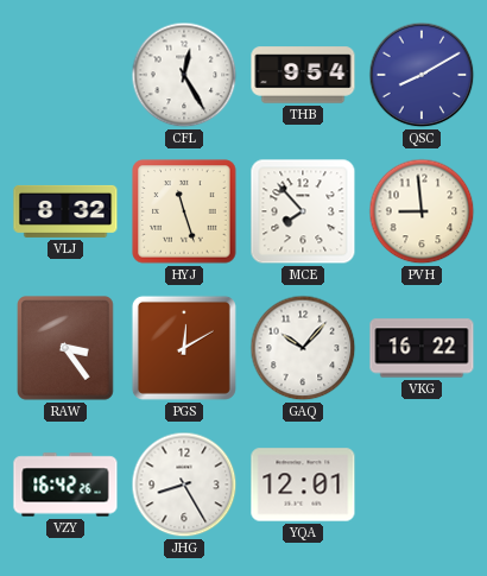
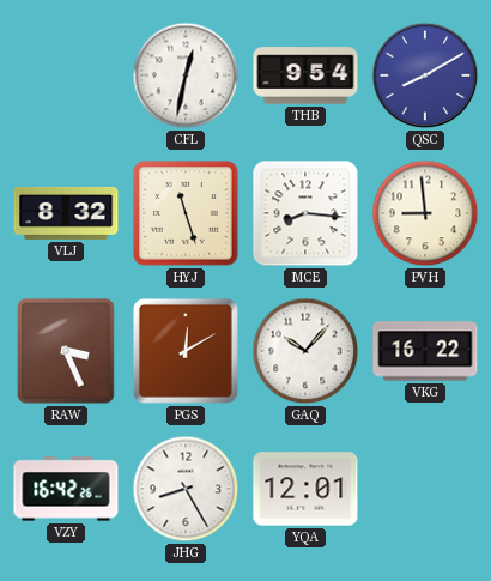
CFL: 12:25 -> 12:32 (186, 75)
MCE: 7:53 -> 8:16 (305, 213)
RAW: 3:24 -> 3:26 (67, 352)
